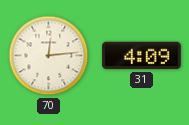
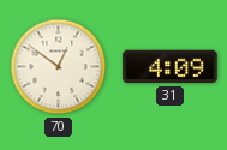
70: 12:14 -> 12:51 (59, 67)
